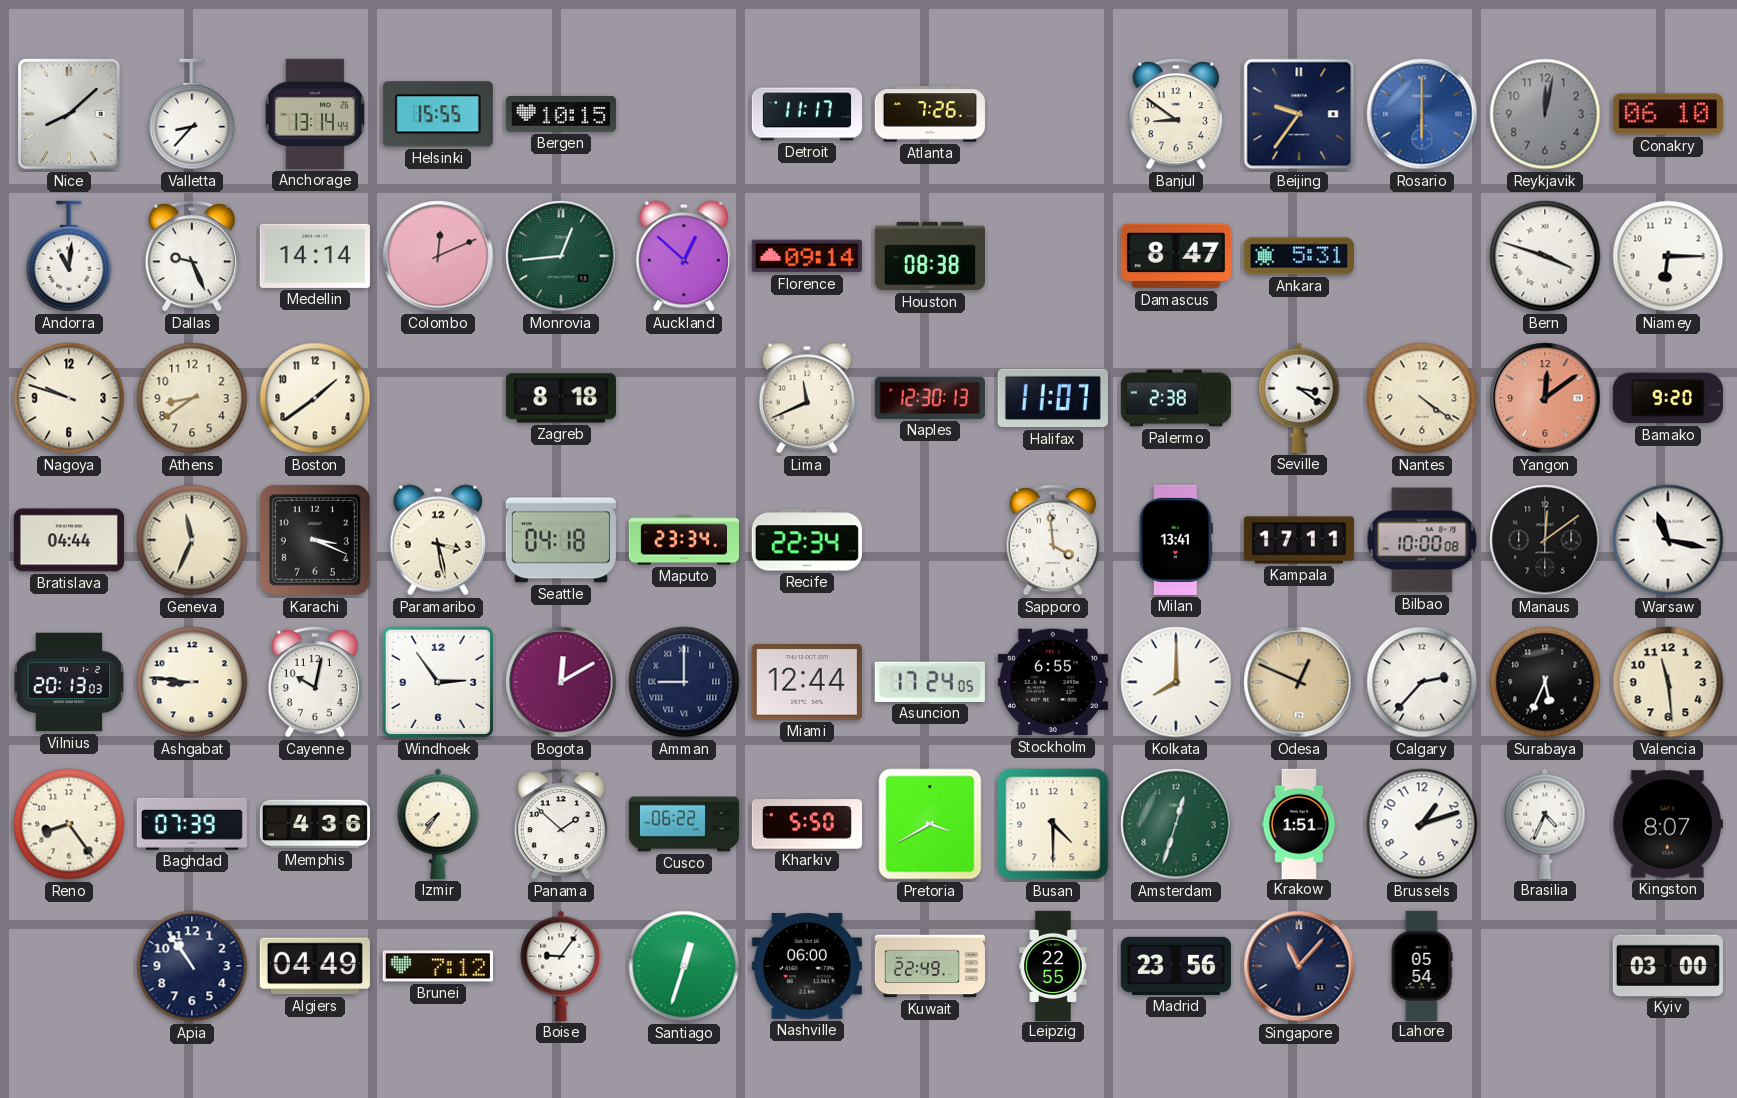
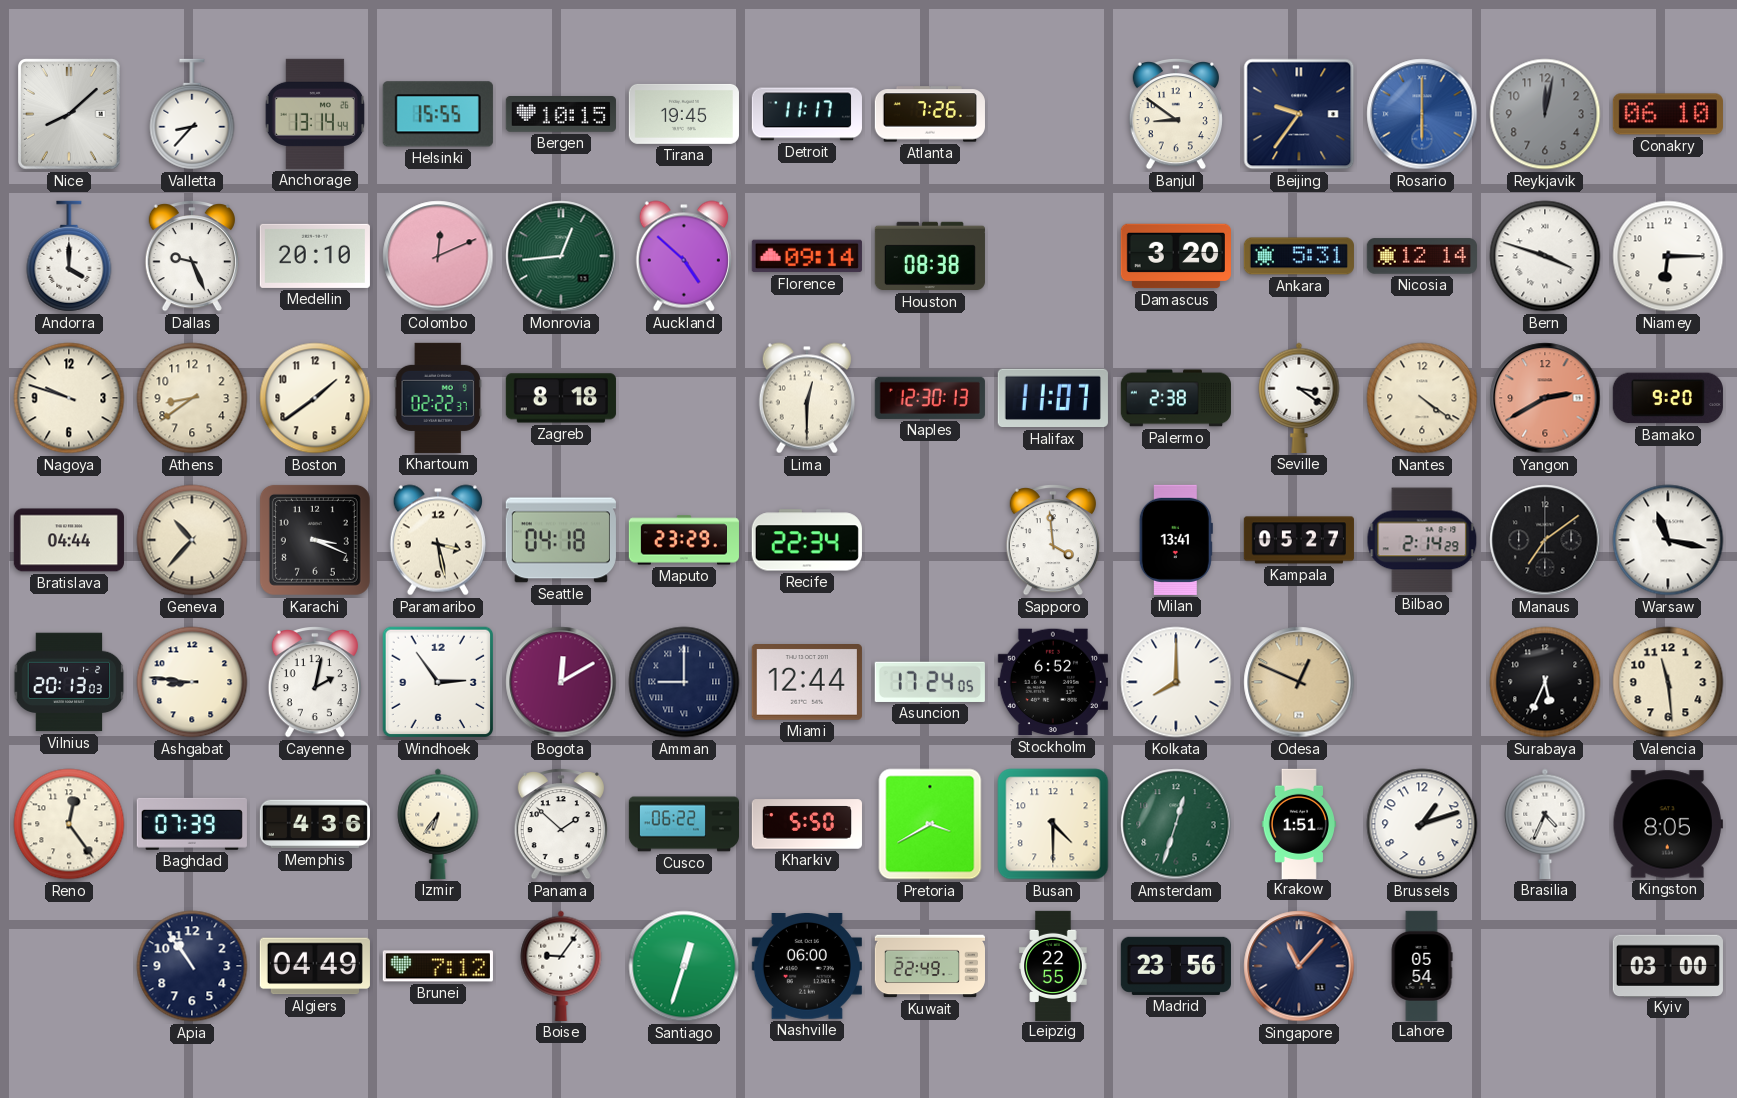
Tirana: none -> 19:45 (684, 114)
Andorra: 11:01 -> 4:00 (69, 256)
Medellin: 14:14 -> 20:10 (315, 256)
Auckland: 12:52 -> 4:52 (684, 256)
Damascus: 8:47 -> 3:20 (1176, 256)
Nicosia: none -> 12:14 (1422, 256)
Khartoum: none -> 02:22 (438, 398)
Lima: 11:41 -> 12:30 (807, 398)
Yangon: 12:09 -> 2:40 (1545, 398)
Geneva: 11:34 -> 10:37 (192, 540)
Maputo: 23:34 -> 23:29 (684, 540)
Kampala: 17:11 -> 05:27 (1299, 540)
Bilbao: 10:00 -> 2:14 (1422, 540)
Manaus: 12:09 -> 7:09 (1545, 540)
Cayenne: 10:02 -> 2:02 (315, 683)
Stockholm: 6:55 -> 6:52 (1053, 682)
Calgary: 2:37 -> none (1422, 682)
Reno: 8:24 -> 12:24 (69, 824)
Izmir: 7:36 -> 6:36 (438, 824)
Kingston: 8:07 -> 8:05 (1668, 824)
